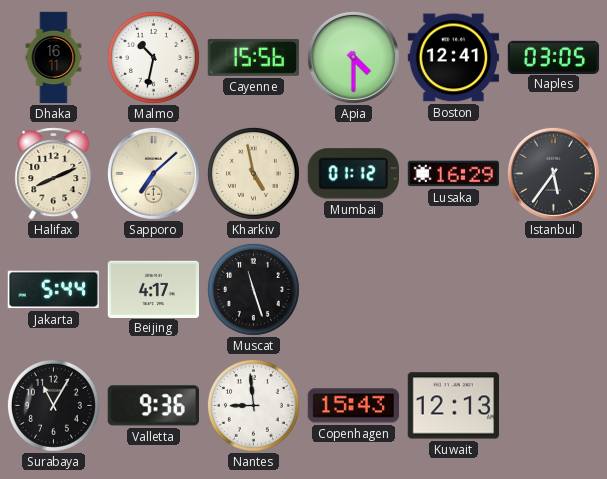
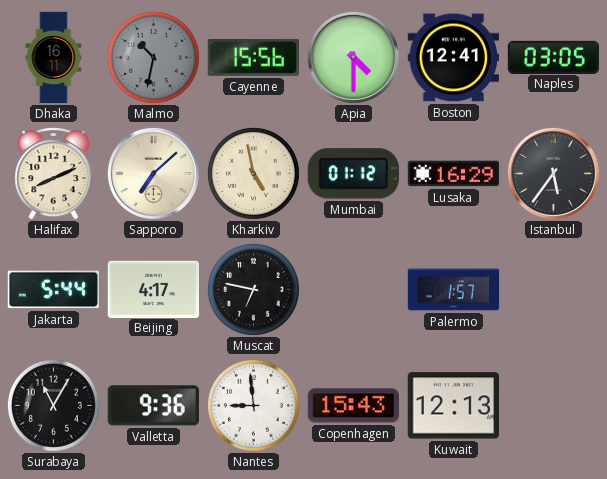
Malmo dial: white -> grey (153, 57)
Muscat: 11:27 -> 6:47 (253, 289)
Palermo: none -> 1:57 (454, 290)
